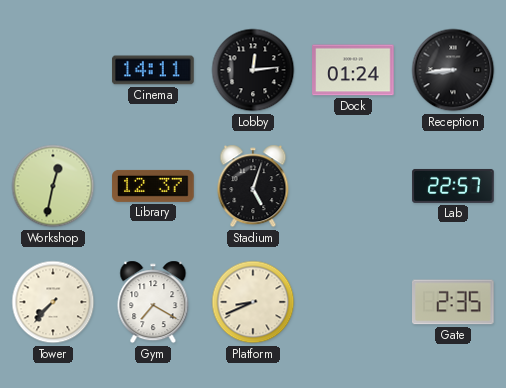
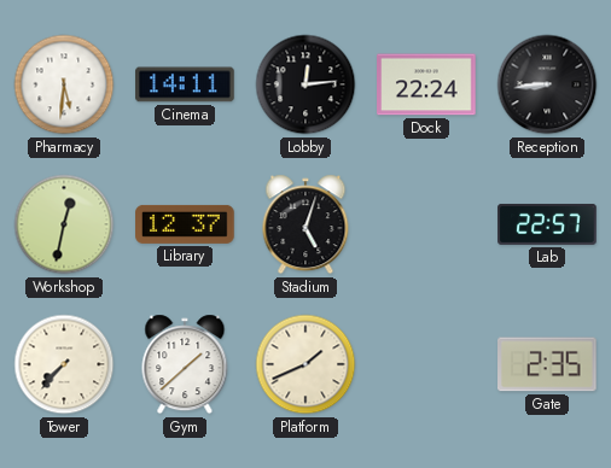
Pharmacy: none -> 5:31 (64, 84)
Dock: 01:24 -> 22:24 (426, 84)
Gym: 7:20 -> 1:38 (185, 364)
Platform: 8:41 -> 1:41 (305, 364)
